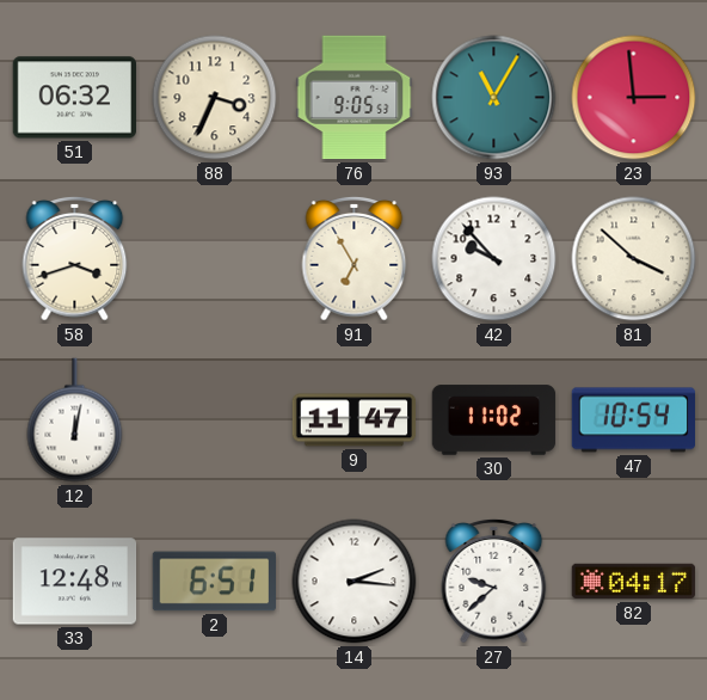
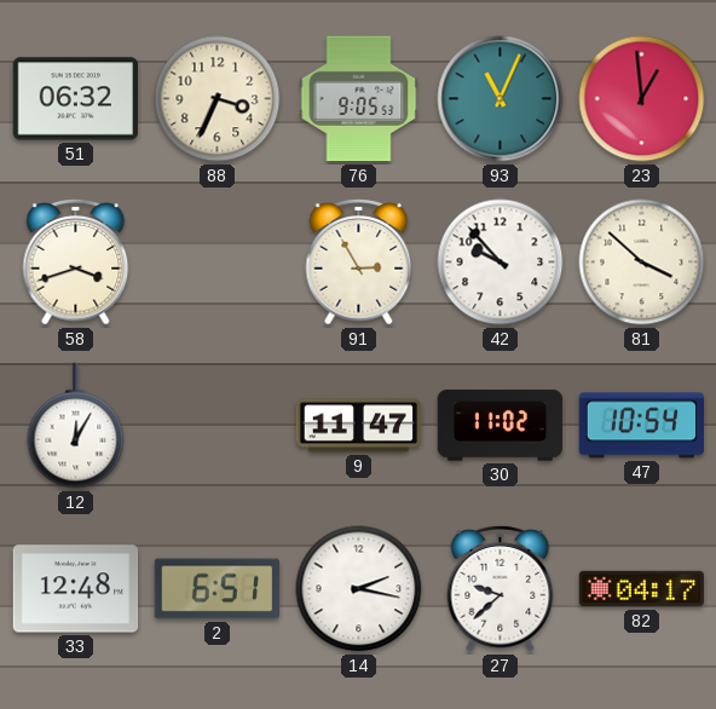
93: 11:05 -> 11:04 (501, 99)
23: 2:59 -> 12:59 (642, 99)
91: 6:55 -> 2:55 (359, 263)
12: 12:02 -> 12:05 (76, 426)
14: 2:16 -> 2:17 (359, 589)
